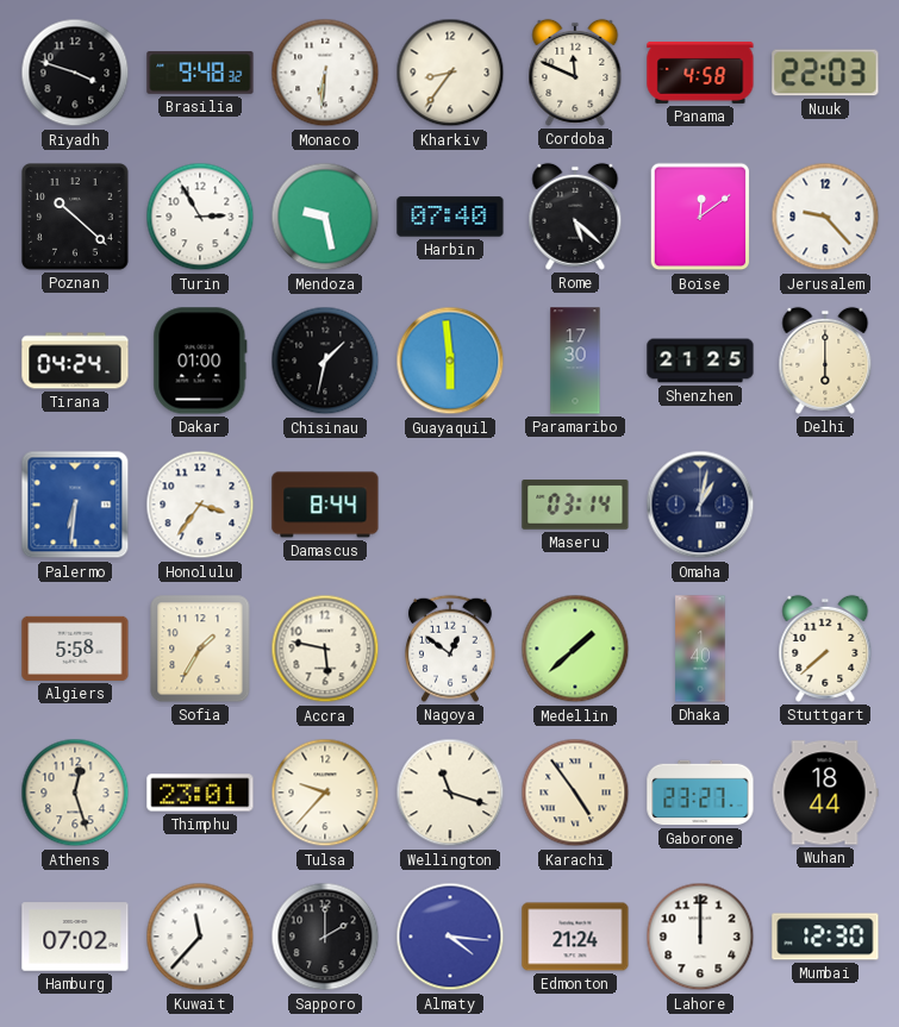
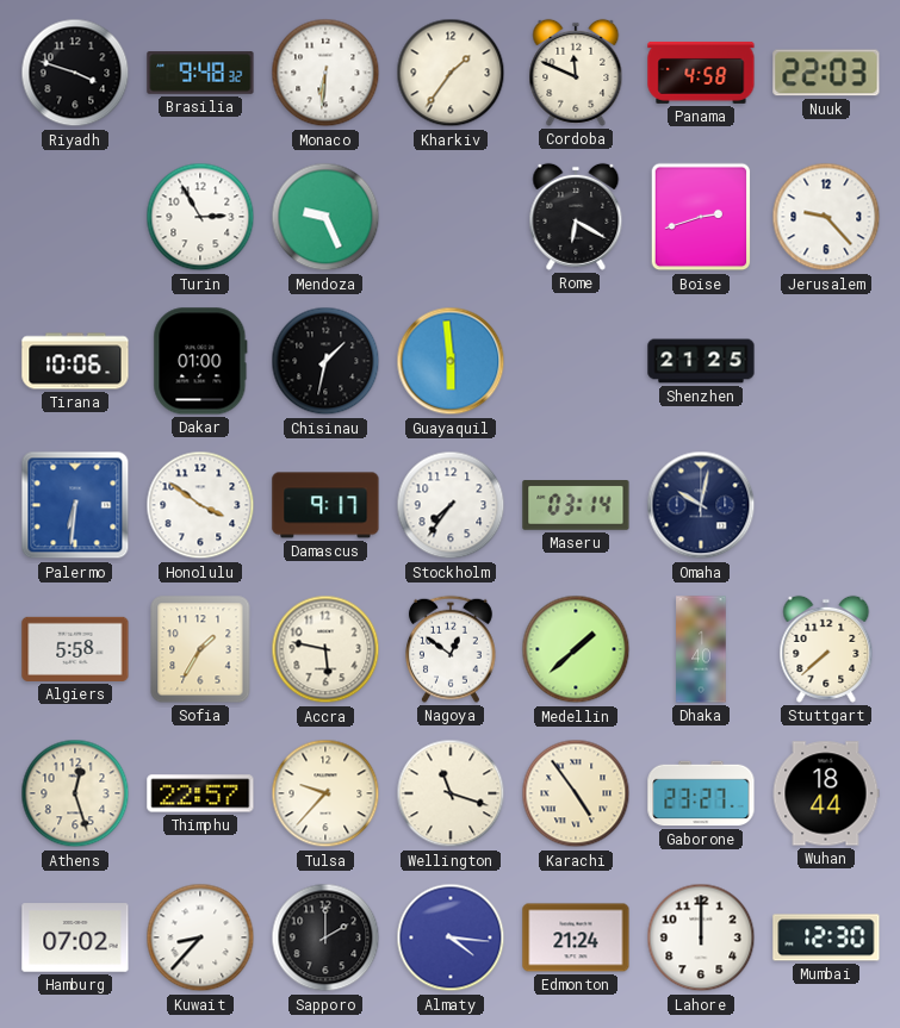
Kharkiv: 8:36 -> 1:36 (451, 73)
Poznan: 10:22 -> none (76, 218)
Mendoza: 9:28 -> 9:26 (325, 217)
Harbin: 07:40 -> none (450, 217)
Rome: 5:22 -> 6:20 (576, 217)
Boise: 12:09 -> 2:42 (701, 217)
Tirana: 04:24 -> 10:06 (75, 361)
Paramaribo: 17:30 -> none (575, 361)
Delhi: 6:00 -> none (825, 361)
Honolulu: 3:36 -> 3:51 (200, 505)
Damascus: 8:44 -> 9:17 (325, 505)
Stockholm: none -> 7:36 (451, 505)
Omaha: 1:02 -> 10:02 (701, 505)
Thimphu: 23:01 -> 22:57 (200, 793)
Kuwait: 11:37 -> 8:37 (200, 937)
